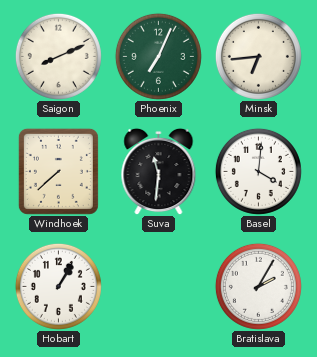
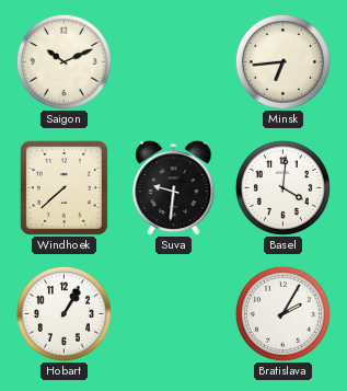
Saigon: 8:11 -> 10:11 (63, 61)
Phoenix: 7:04 -> none (158, 56)
Suva: 11:31 -> 9:31 (174, 187)
